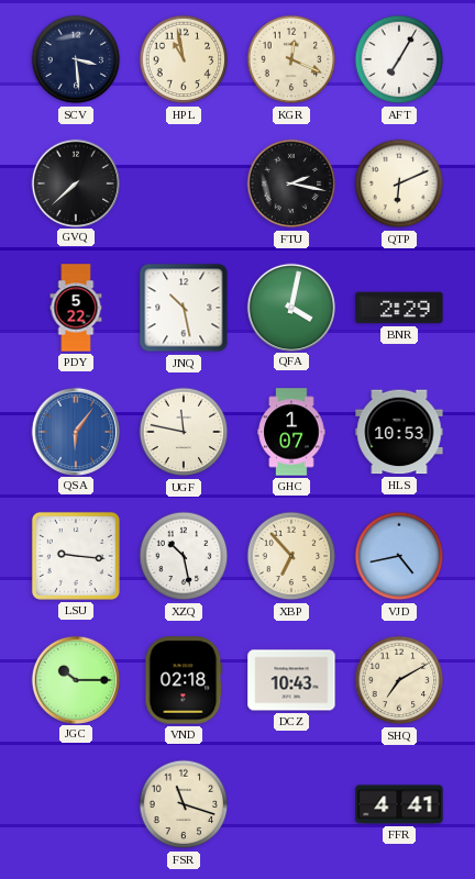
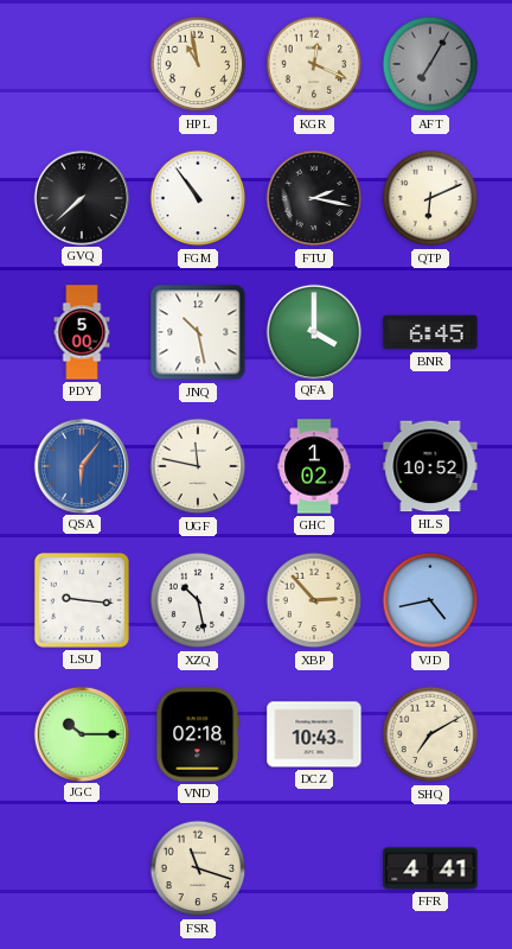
SCV: 3:29 -> none (76, 59)
AFT dial: white -> grey (430, 64)
FGM: none -> 10:54 (198, 198)
PDY: 5:22 -> 5:00 (82, 332)
QFA: 4:02 -> 4:00 (313, 331)
BNR: 2:29 -> 6:45 (430, 332)
GHC: 1:07 -> 1:02 (314, 466)
HLS: 10:53 -> 10:52 (430, 466)
XBP: 6:53 -> 2:53 (314, 600)
